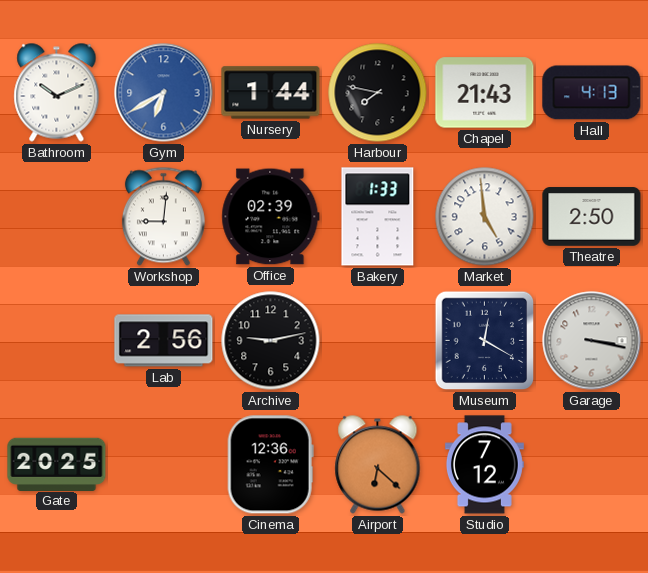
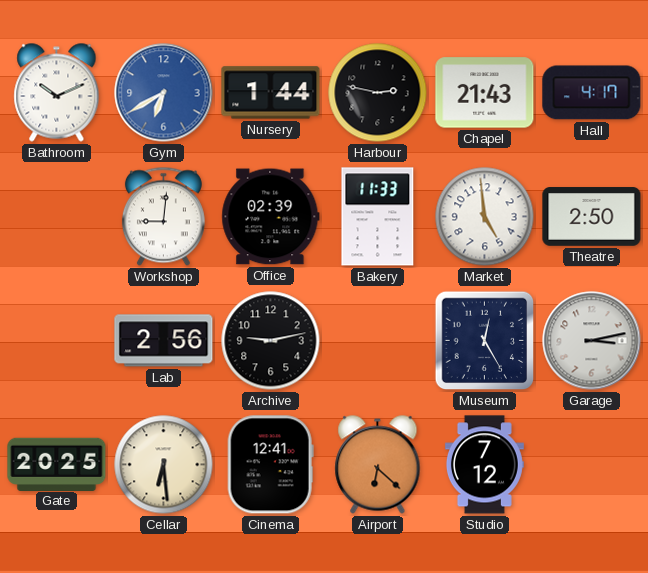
Harbour: 7:47 -> 2:47 (378, 93)
Hall: 4:13 -> 4:17 (592, 93)
Bakery: 1:33 -> 11:33 (378, 217)
Museum: 12:20 -> 12:25 (485, 341)
Garage: 3:17 -> 3:13 (592, 341)
Cellar: none -> 6:29 (164, 465)
Cinema: 12:36 -> 12:41 (270, 465)
